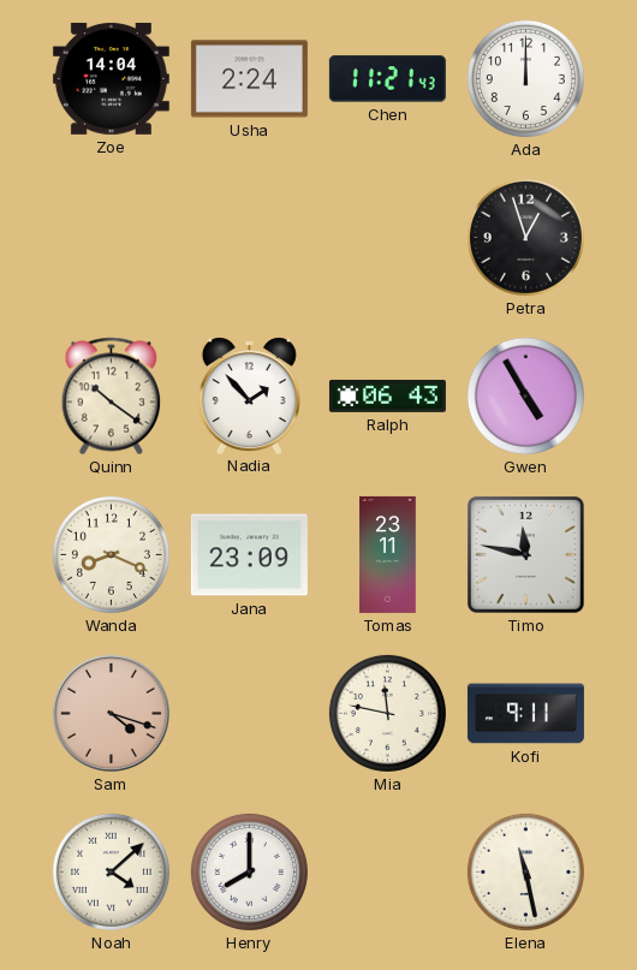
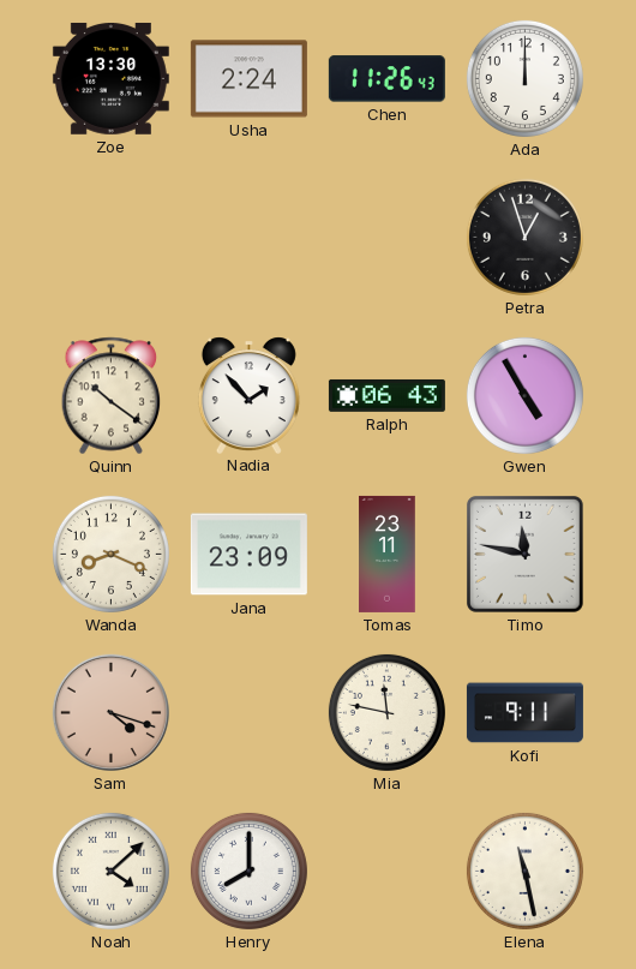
Zoe: 14:04 -> 13:30 (110, 78)
Chen: 11:21 -> 11:26 (386, 79)
